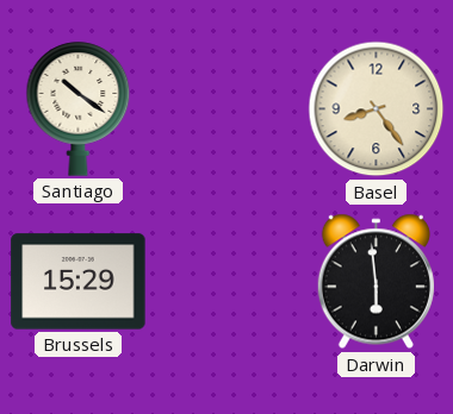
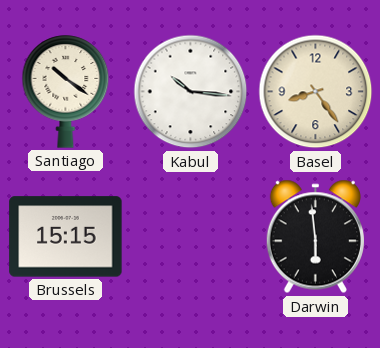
Kabul: none -> 10:16 (191, 92)
Brussels: 15:29 -> 15:15 (66, 237)
